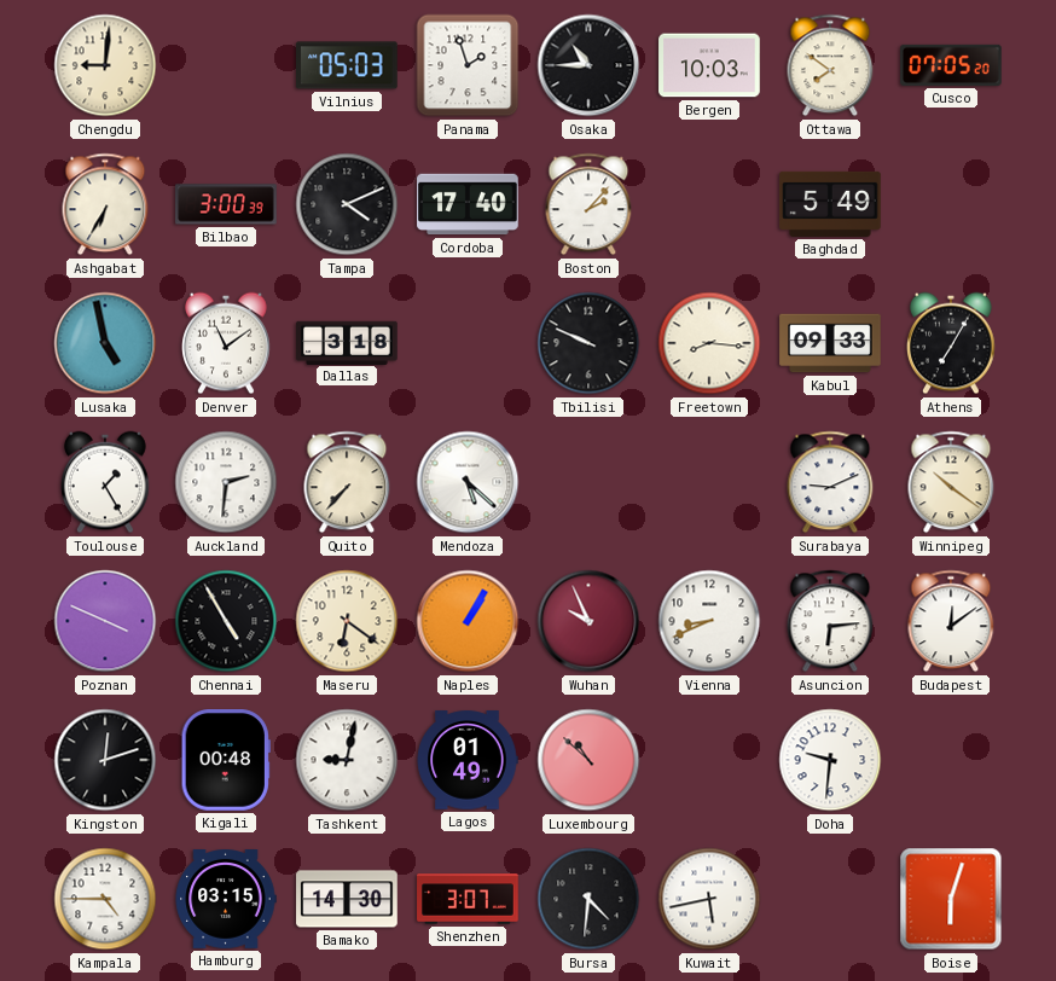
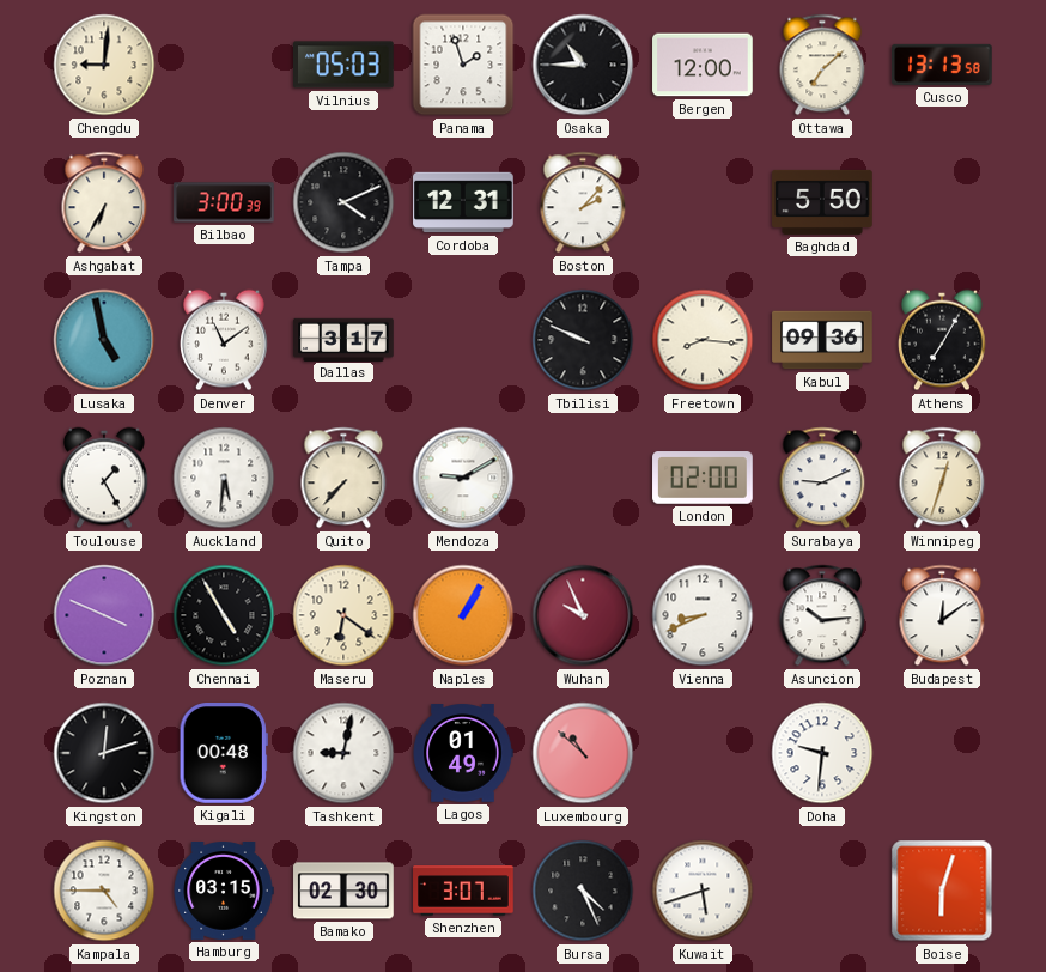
Bergen: 10:03 -> 12:00 (703, 65)
Ottawa: 7:51 -> 7:08 (822, 65)
Cusco: 07:05 -> 13:13 (942, 65)
Cordoba: 17:40 -> 12:31 (463, 202)
Baghdad: 5:49 -> 5:50 (822, 202)
Dallas: 3:18 -> 3:17 (343, 339)
Kabul: 09:33 -> 09:36 (822, 340)
Auckland: 2:31 -> 5:31 (224, 478)
Mendoza: 5:22 -> 9:10 (463, 478)
London: none -> 02:00 (703, 478)
Winnipeg: 10:21 -> 12:33 (942, 478)
Asuncion: 6:14 -> 10:14 (822, 615)
Bamako: 14:30 -> 02:30 (343, 891)
Bursa: 4:31 -> 4:26 (583, 891)
Kuwait: 5:43 -> 5:42 (703, 891)
